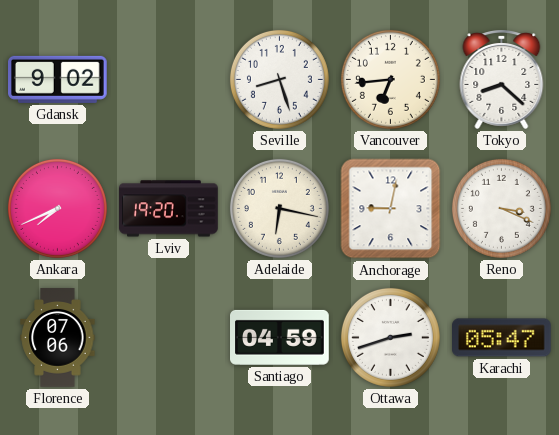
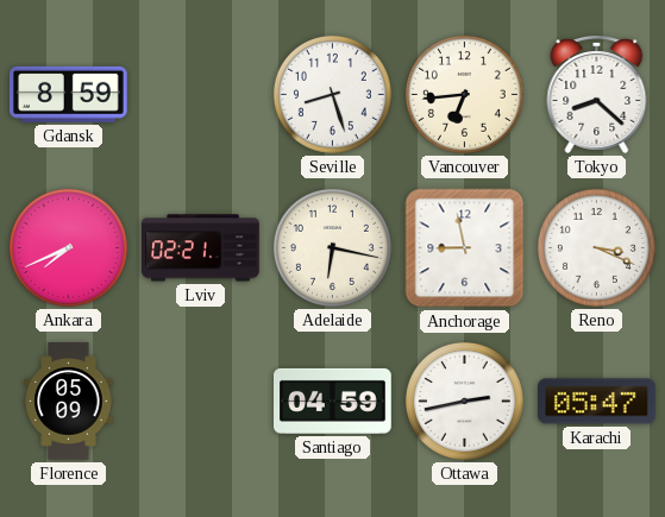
Gdansk: 9:02 -> 8:59 (69, 94)
Lviv: 19:20 -> 02:21 (201, 248)
Anchorage: 9:02 -> 8:58 (465, 248)
Florence: 07:06 -> 05:09 (69, 402)
Ottawa: 2:42 -> 2:43 (464, 401)
